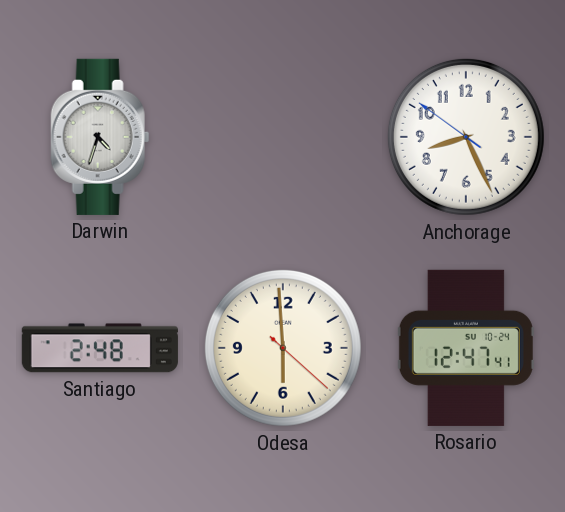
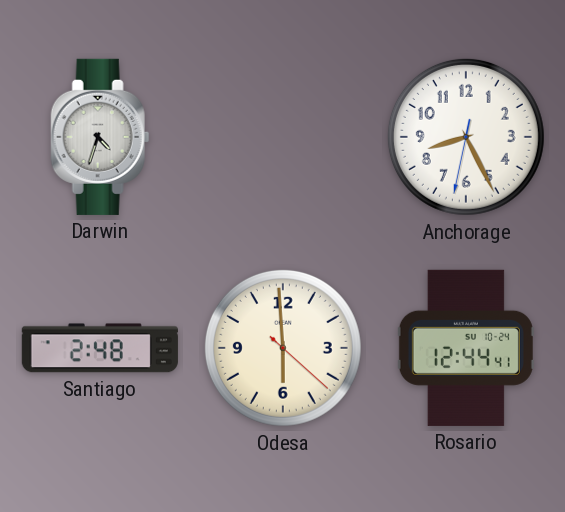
Anchorage: 8:25:51 -> 8:25:32 (466, 137)
Rosario: 12:47 -> 12:44 (466, 348)
